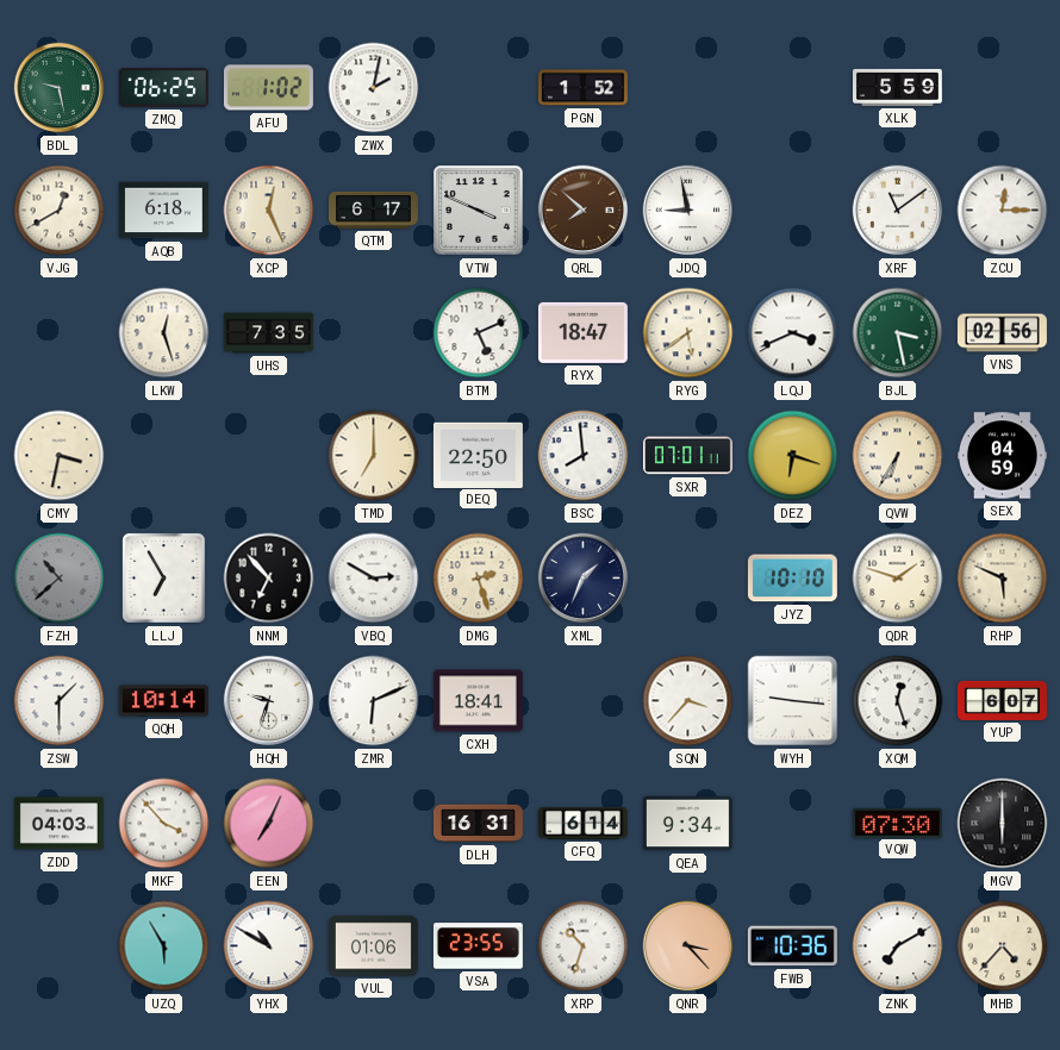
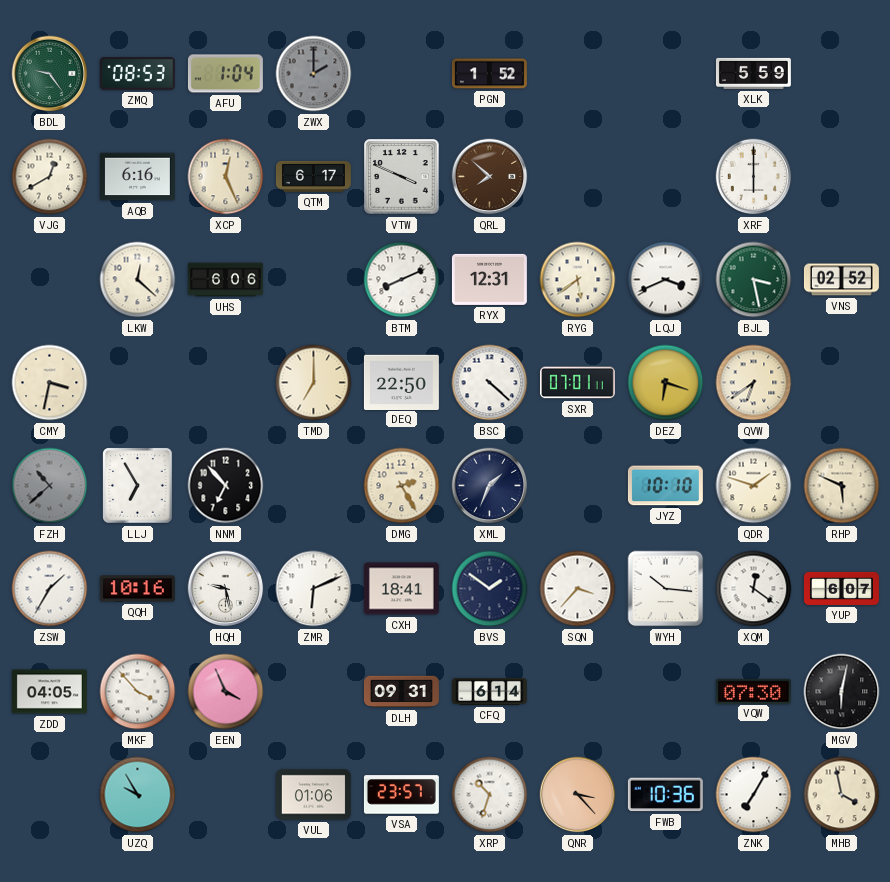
BDL: 9:28 -> 9:24 (50, 74)
ZMQ: 06:25 -> 08:53 (137, 74)
AFU: 1:02 -> 1:04 (225, 74)
ZWX: 2:02 -> 2:00 (314, 74)
ZWX dial: white -> grey (314, 74)
AQB: 6:18 -> 6:16 (137, 177)
JDQ: 8:58 -> none (688, 211)
XRF: 11:09 -> 6:00 (754, 177)
ZCU: 12:15 -> none (1003, 211)
LKW: 12:27 -> 12:22 (138, 280)
UHS: 7:35 -> 6:06 (225, 280)
BTM: 5:11 -> 8:11 (402, 280)
RYX: 18:47 -> 12:31 (489, 279)
VNS: 02:56 -> 02:52 (841, 280)
BSC: 7:59 -> 4:22 (490, 383)
QVW: 6:35 -> 6:39 (754, 383)
SEX: 04:59 -> none (1002, 456)
VBQ: 2:50 -> none (374, 579)
DMG: 2:27 -> 2:25 (402, 486)
ZSW: 1:30 -> 1:35 (50, 589)
QQH: 10:14 -> 10:16 (137, 589)
HQH: 9:33 -> 9:28 (226, 589)
BVS: none -> 1:51 (490, 589)
WYH: 9:16 -> 10:16 (666, 589)
XQM: 12:27 -> 12:21 (754, 589)
ZDD: 04:03 -> 04:05 (49, 692)
EEN: 7:04 -> 3:56 (226, 692)
DLH: 16:31 -> 09:31 (401, 692)
QEA: 9:34 -> none (687, 824)
MGV: 6:00 -> 6:02 (842, 692)
UZQ: 5:55 -> 9:55 (138, 795)
YHX: 10:50 -> none (269, 946)
VSA: 23:55 -> 23:57 (401, 795)
ZNK: 7:10 -> 7:05 (754, 795)
MHB: 4:37 -> 3:58 (842, 795)
